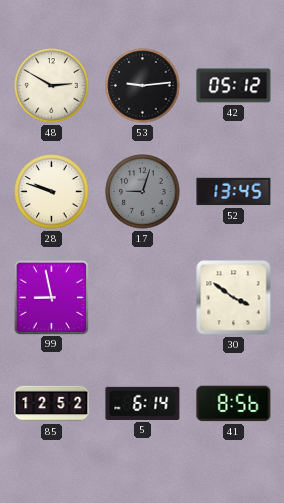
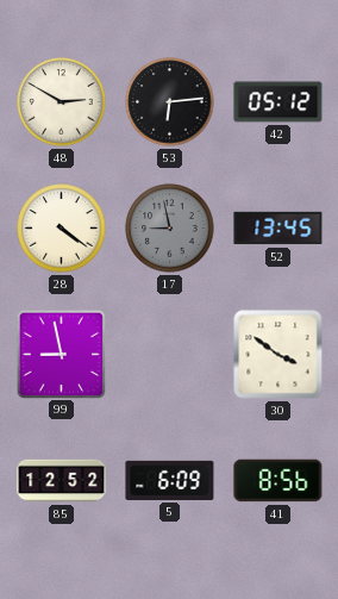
53: 9:14 -> 6:14 (170, 102)
28: 9:48 -> 4:21 (62, 229)
17: 9:03 -> 8:58 (170, 229)
5: 6:14 -> 6:09 (170, 480)
